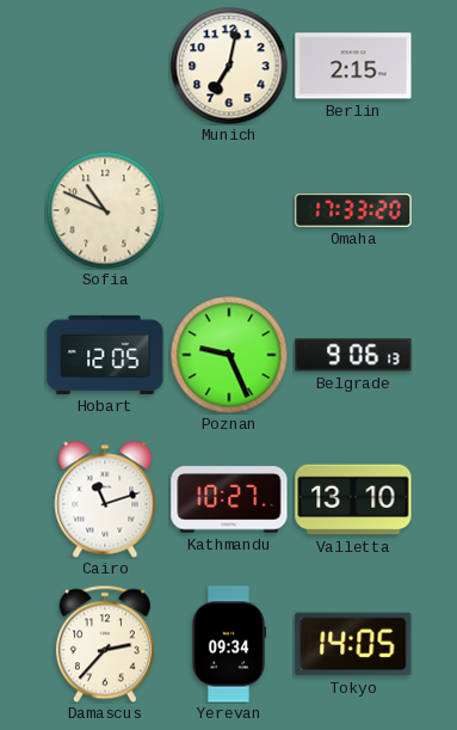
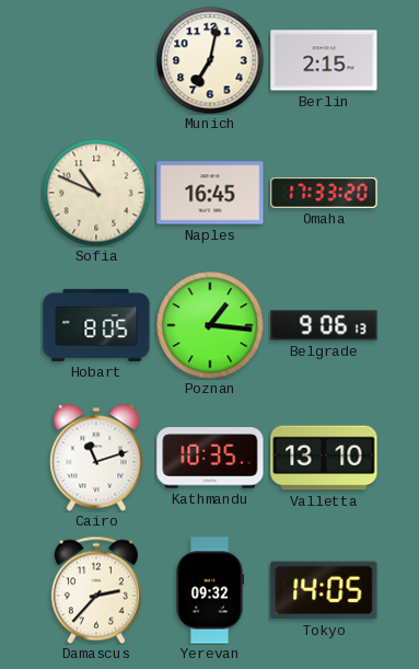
Naples: none -> 16:45 (210, 193)
Hobart: 12:05 -> 8:05 (96, 325)
Poznan: 9:26 -> 1:16 (210, 325)
Kathmandu: 10:27 -> 10:35 (210, 458)
Yerevan: 09:34 -> 09:32 (209, 590)
